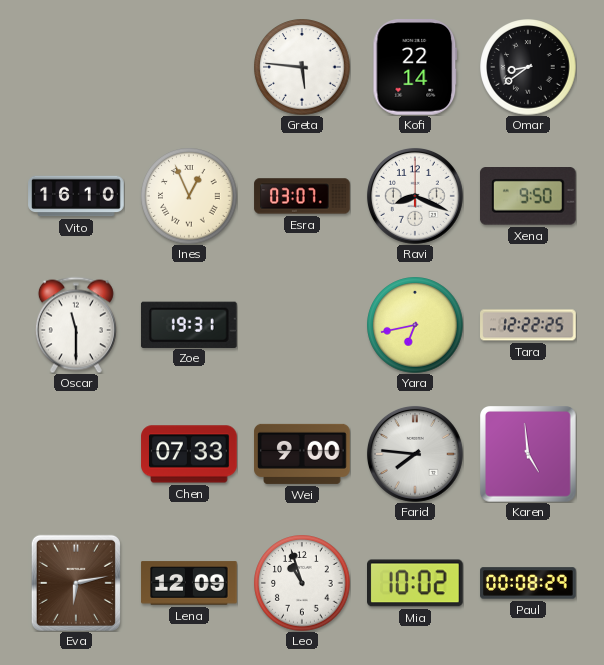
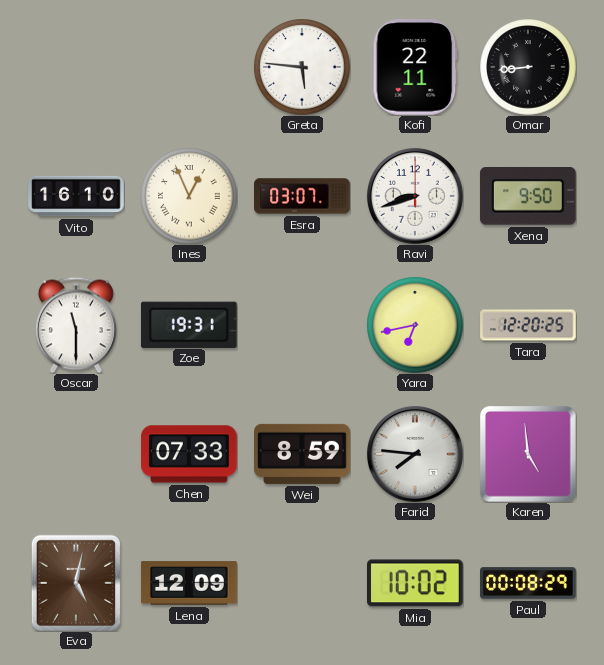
Kofi: 22:14 -> 22:11 (415, 68)
Omar: 8:39 -> 8:44 (528, 67)
Ravi: 8:19 -> 8:42 (415, 196)
Tara: 12:22 -> 12:20 (528, 325)
Wei: 9:00 -> 8:59 (302, 454)
Eva: 6:13 -> 5:02 (76, 583)
Leo: 10:57 -> none (302, 583)
